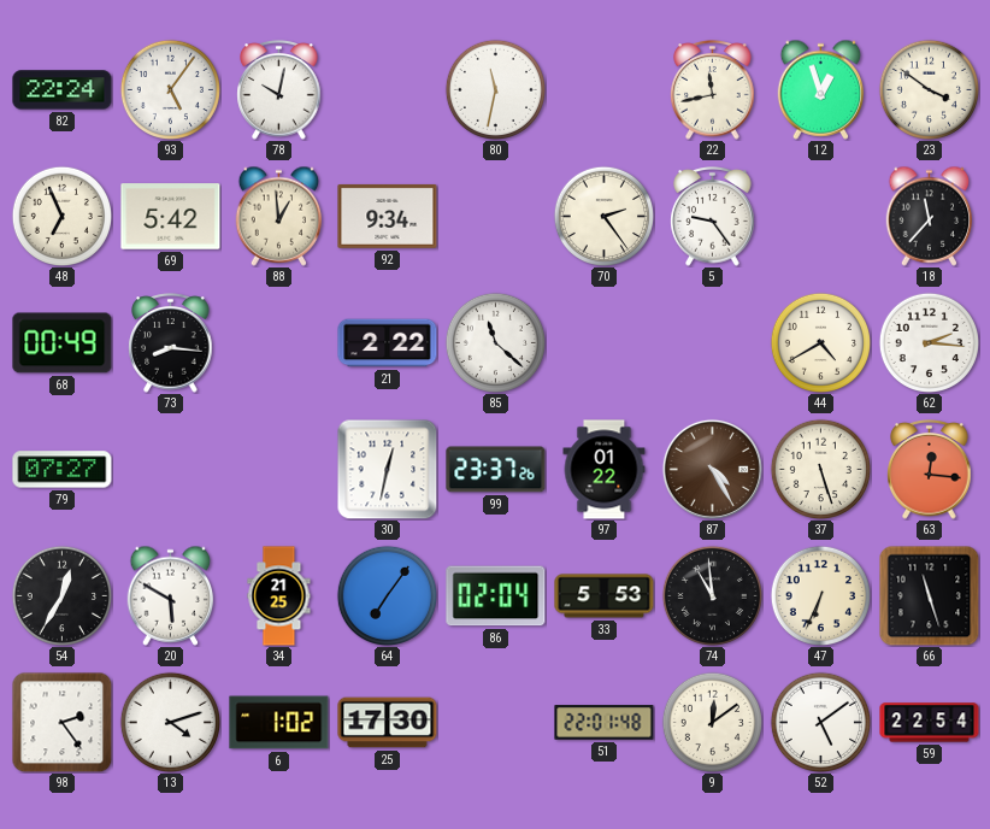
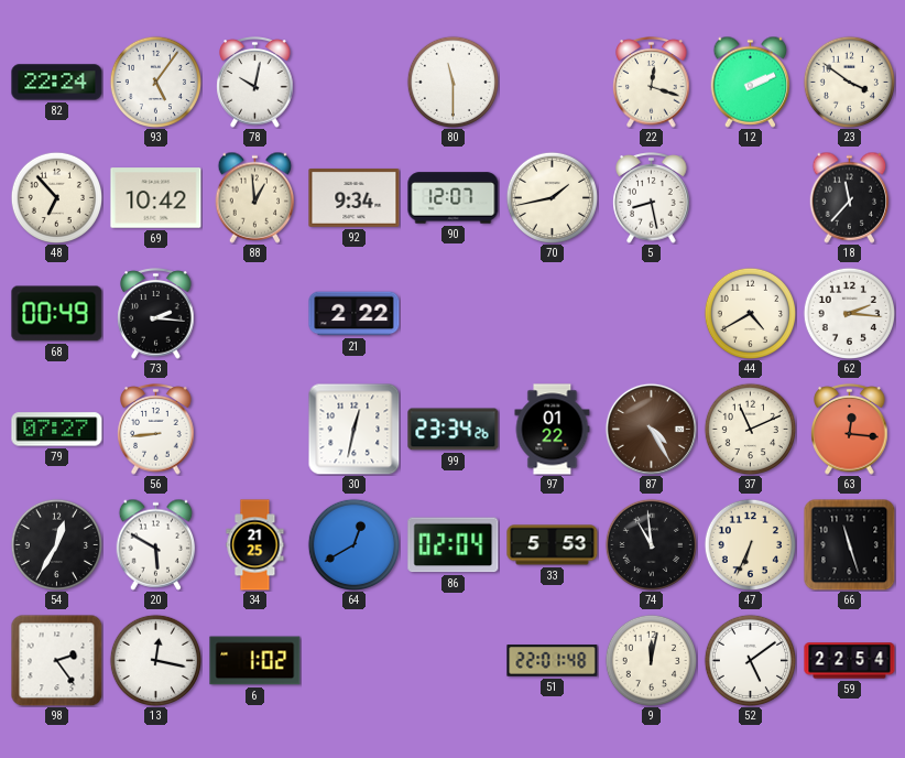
80: 11:32 -> 11:30 (452, 82)
22: 11:43 -> 12:18 (652, 83)
12: 12:57 -> 2:11 (751, 82)
48: 6:56 -> 6:53 (56, 197)
69: 5:42 -> 10:42 (156, 198)
90: none -> 12:07 (454, 198)
70: 2:24 -> 1:43 (552, 197)
5: 9:24 -> 8:28 (652, 198)
73: 8:16 -> 2:16 (156, 314)
85: 11:22 -> none (495, 342)
56: none -> 8:44 (156, 430)
99: 23:37 -> 23:34 (454, 430)
37: 5:27 -> 11:11 (750, 429)
64: 7:06 -> 12:40 (353, 544)
13: 4:12 -> 12:17 (155, 660)
25: 17:30 -> none (388, 723)
9: 12:09 -> 12:02 (651, 660)
